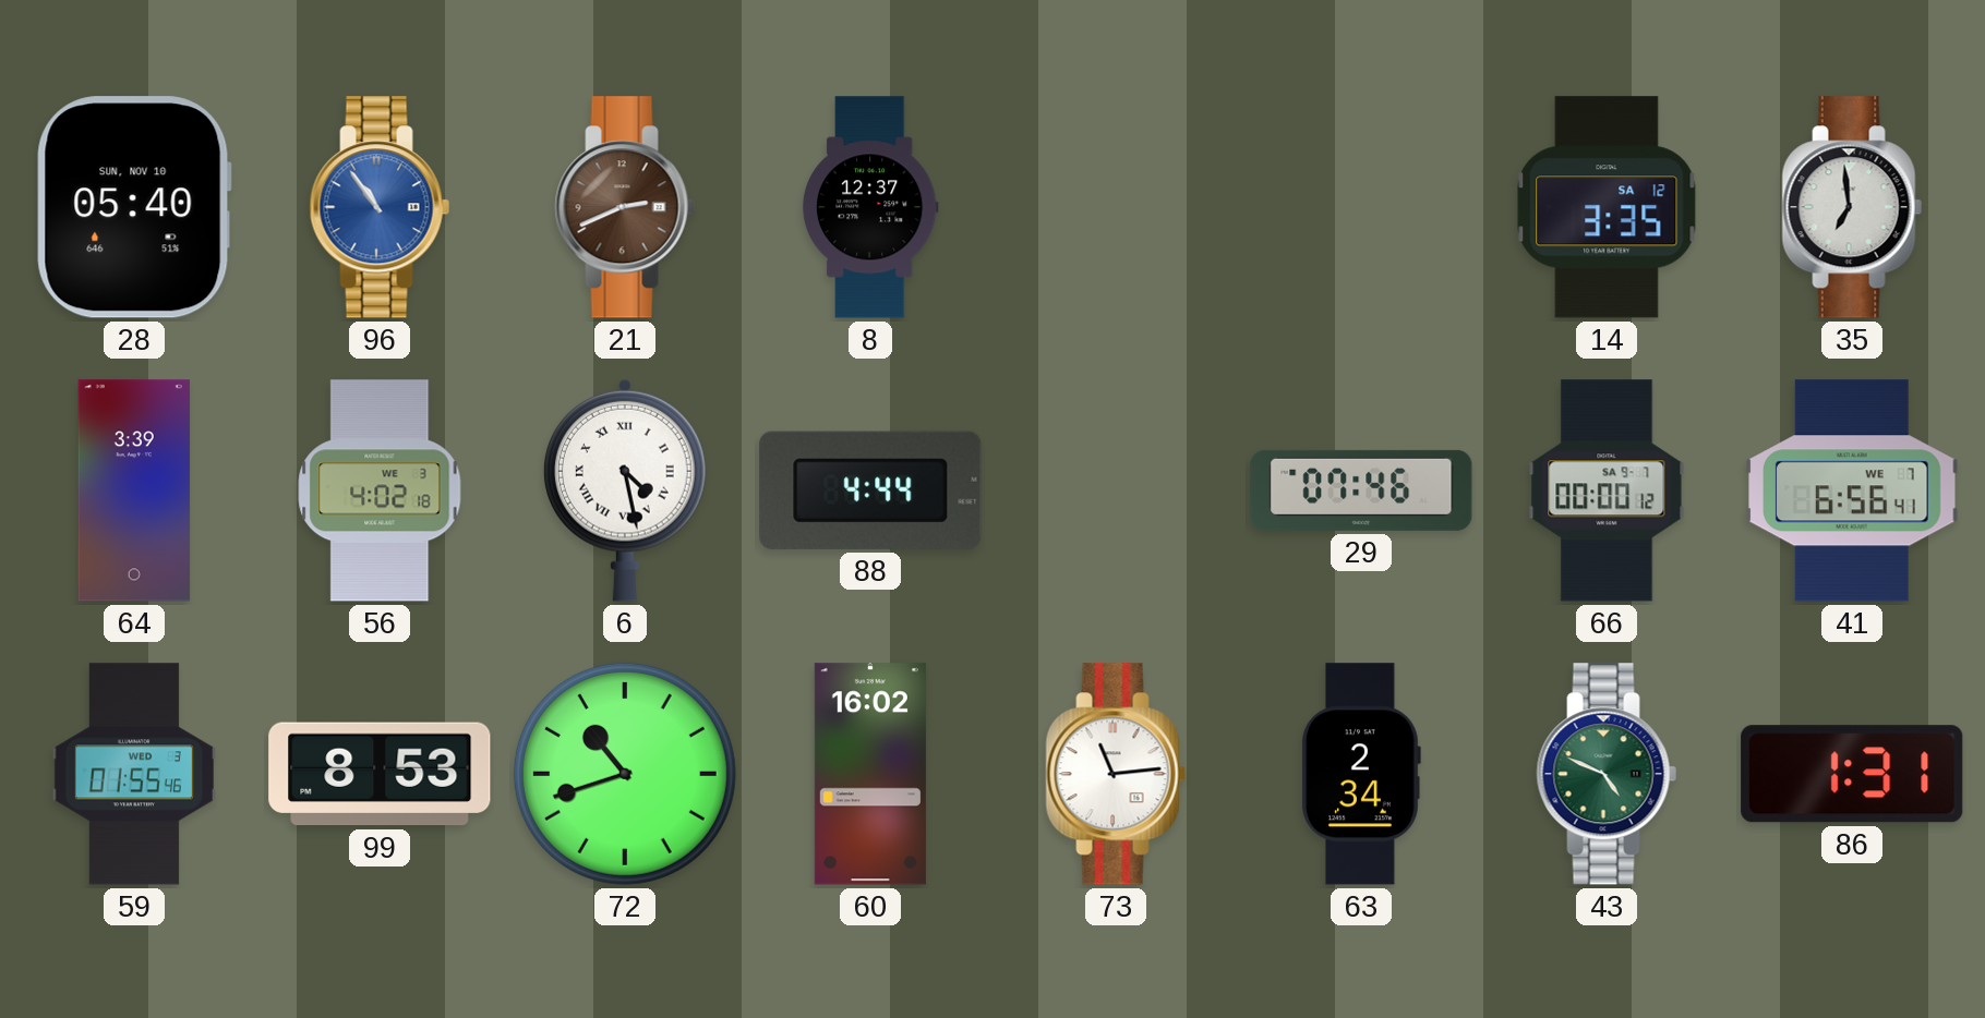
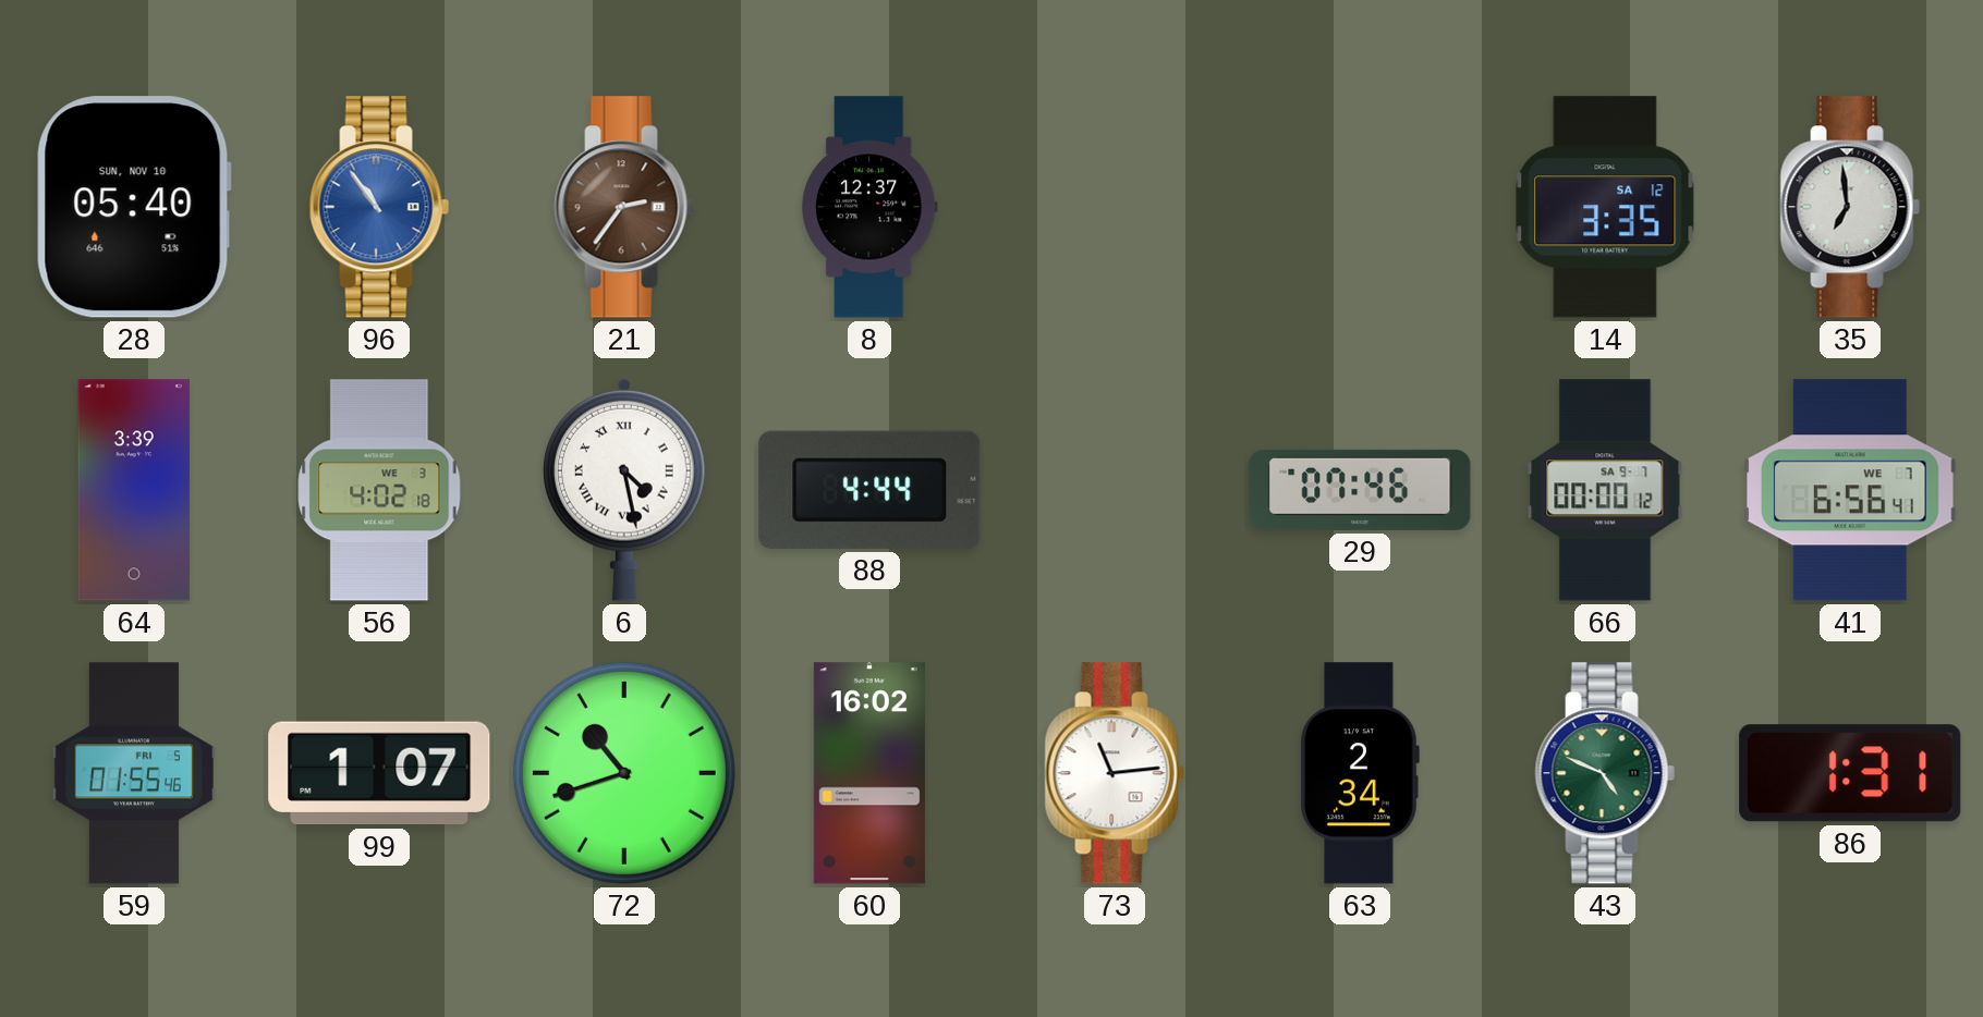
21: 2:41 -> 2:36 (624, 207)
59 date: WED 3 -> FRI 5 (134, 773)
99: 8:53 -> 1:07 (379, 773)
